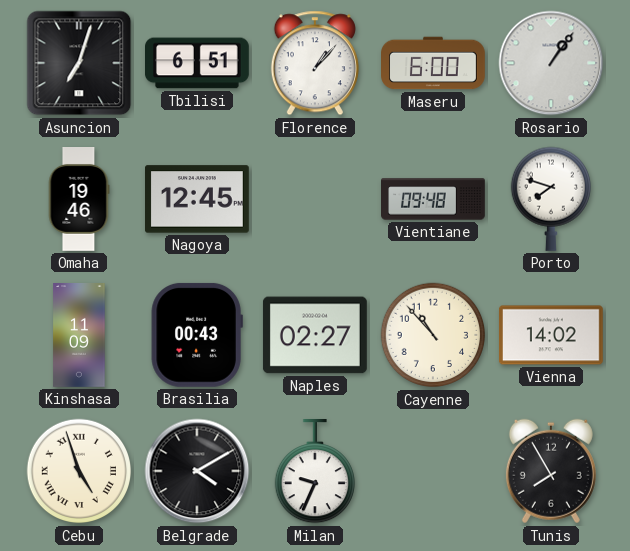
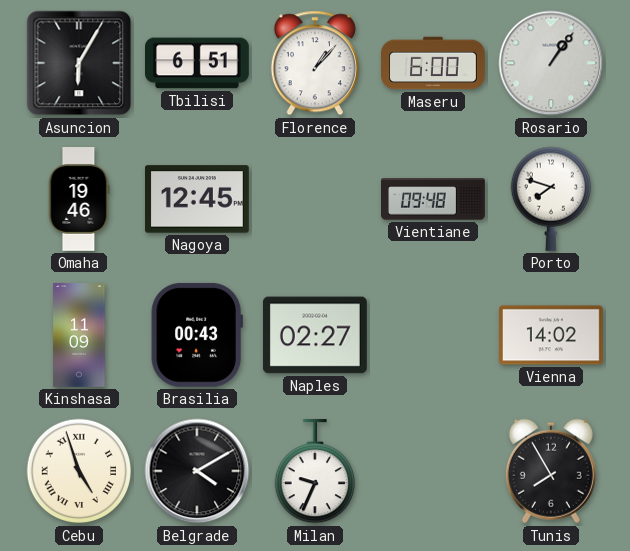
Asuncion: 7:03 -> 6:05 (79, 63)
Cayenne: 10:53 -> none (433, 335)
